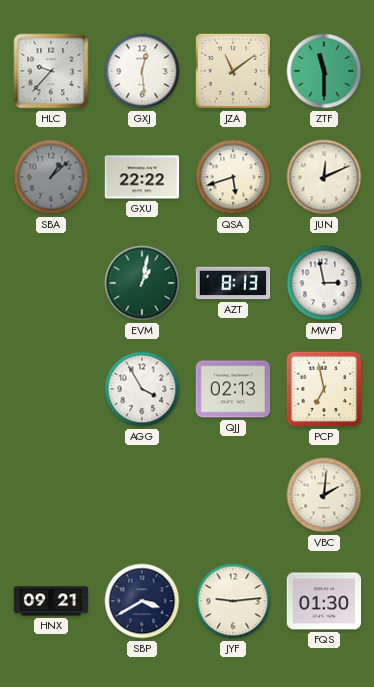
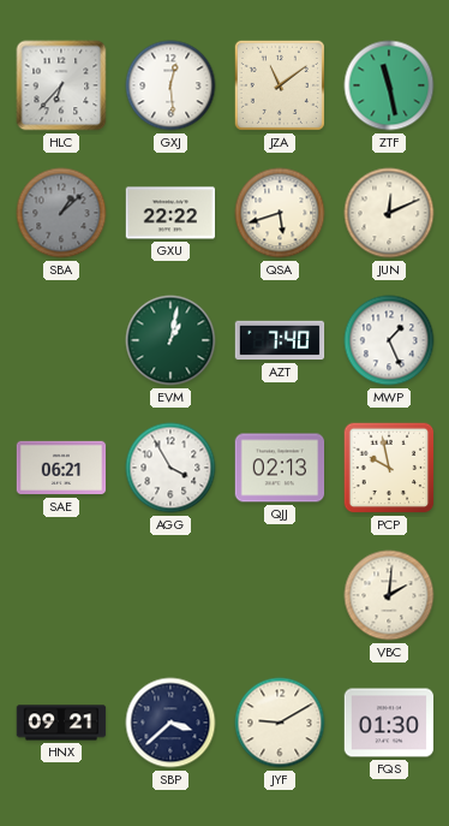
HLC: 9:37 -> 6:37 (61, 85)
ZTF: 11:30 -> 11:28 (389, 85)
AZT: 8:13 -> 7:40 (280, 340)
MWP: 2:58 -> 1:26 (389, 340)
SAE: none -> 06:21 (61, 468)
PCP: 6:58 -> 9:58 (389, 468)
SBP: 3:40 -> 3:38 (170, 723)
JYF: 9:14 -> 9:10 (280, 723)
